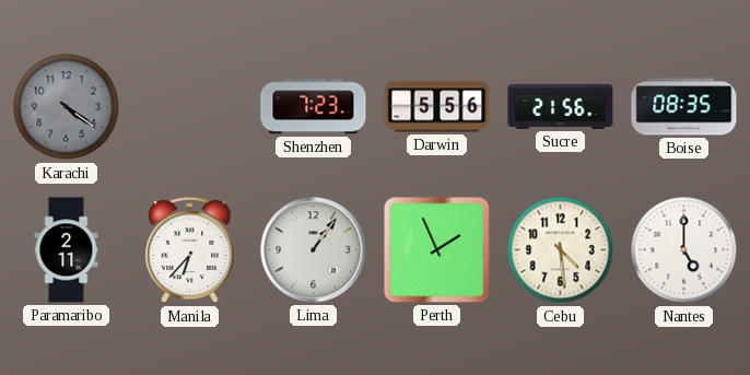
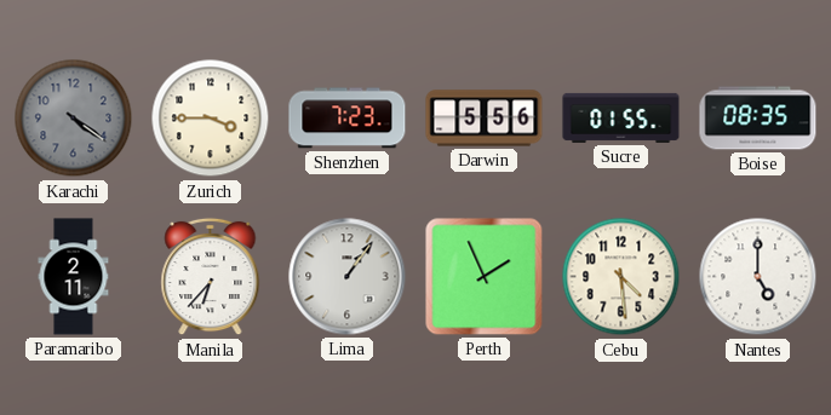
Zurich: none -> 3:45 (211, 119)
Sucre: 21:56 -> 01:55 (621, 117)
